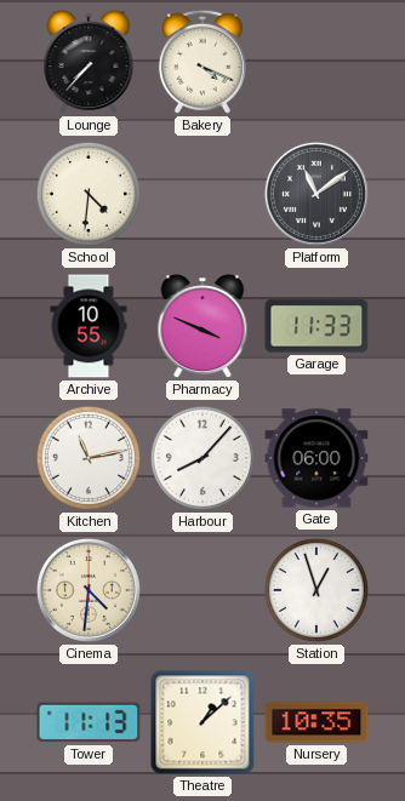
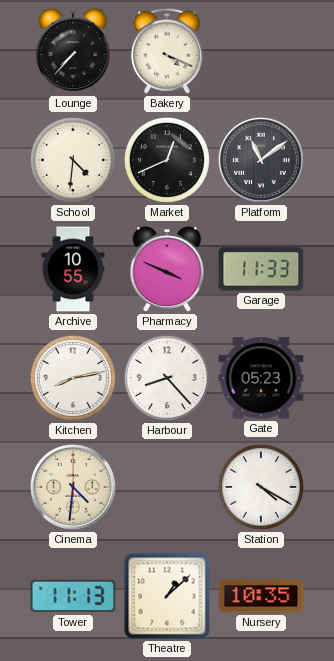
Market: none -> 12:41 (167, 160)
Kitchen: 11:13 -> 8:13 (73, 378)
Harbour: 8:07 -> 8:23 (167, 378)
Gate: 06:00 -> 05:23 (261, 378)
Station: 12:57 -> 4:20 (261, 487)
